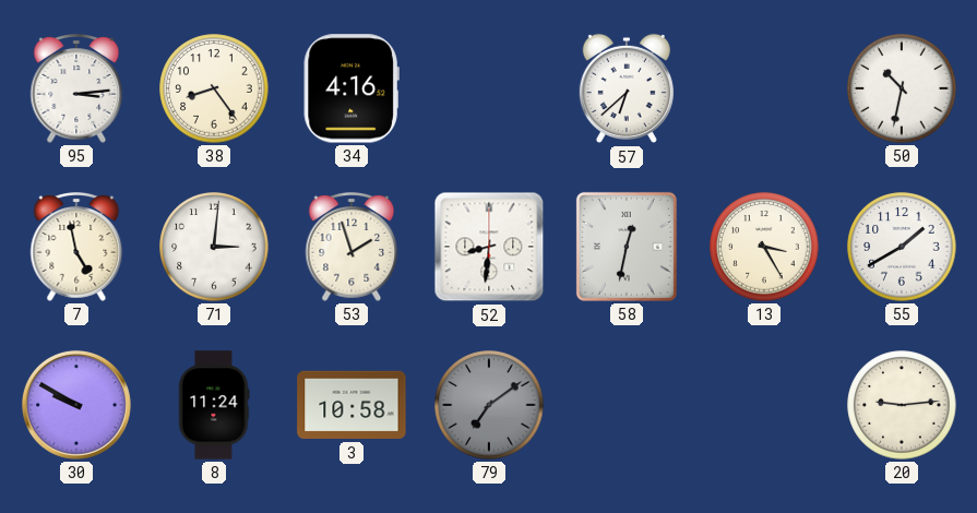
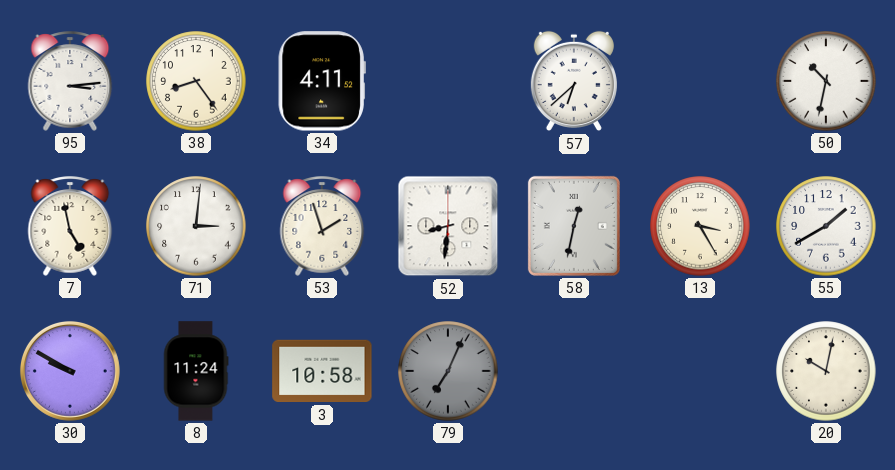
34: 4:16 -> 4:11 (322, 81)
79: 7:09 -> 7:04 (448, 371)
20: 9:14 -> 10:02 (826, 371)
